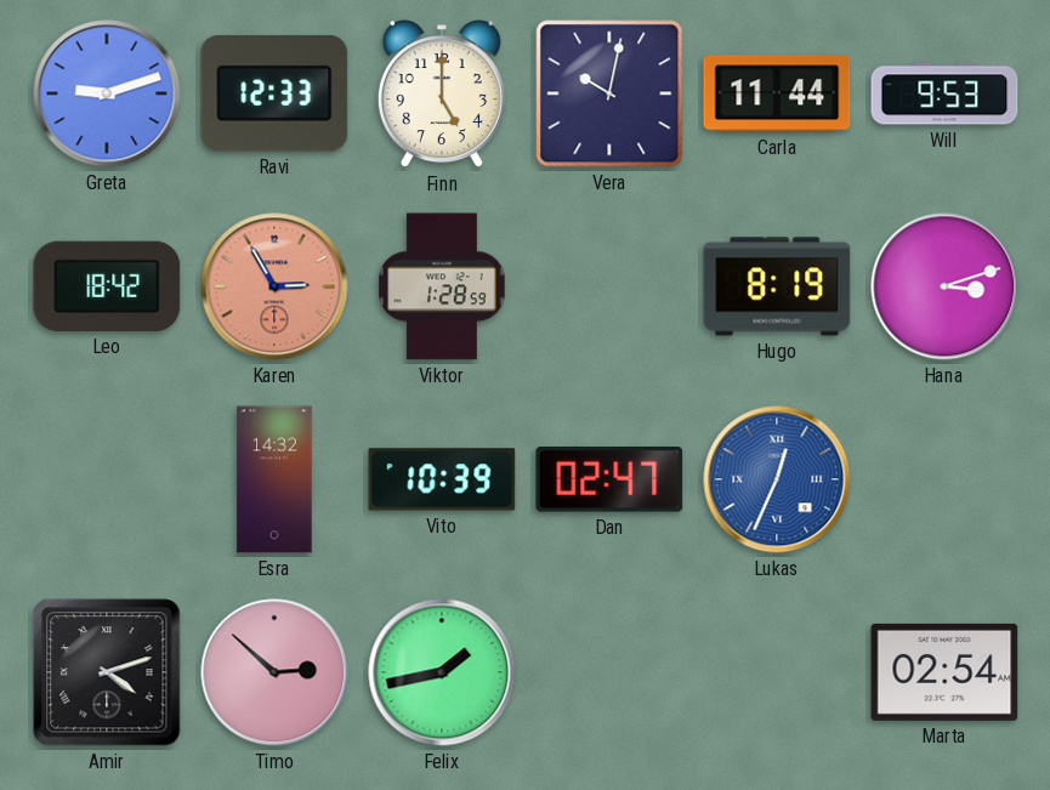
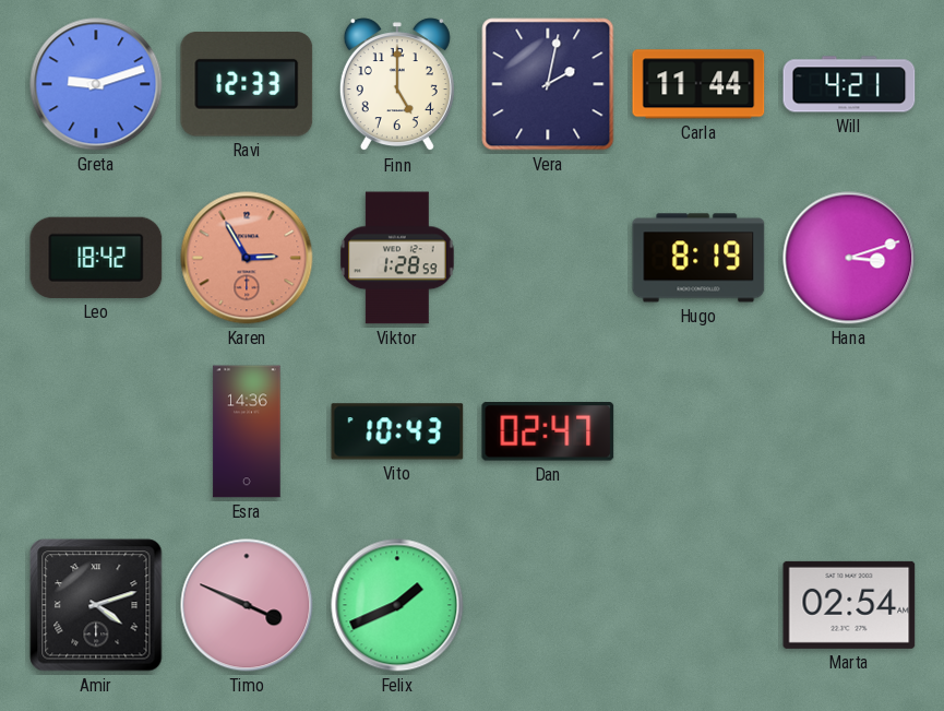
Vera: 10:02 -> 2:02 (548, 84)
Will: 9:53 -> 4:21 (849, 84)
Esra: 14:32 -> 14:36 (247, 431)
Vito: 10:39 -> 10:43 (397, 431)
Lukas: 12:34 -> none (777, 479)
Timo: 2:52 -> 3:49 (247, 605)
Felix: 1:43 -> 1:41 (397, 605)
